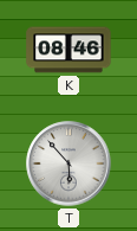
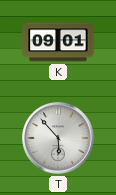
K: 08:46 -> 09:01 (58, 42)
